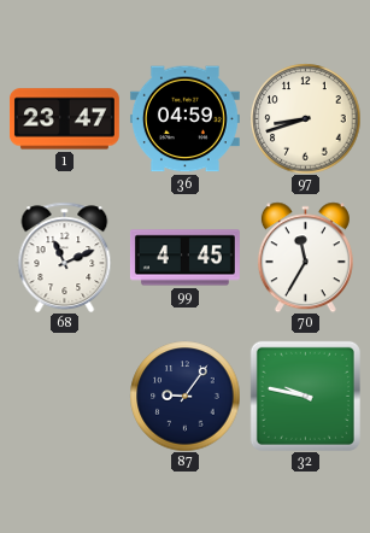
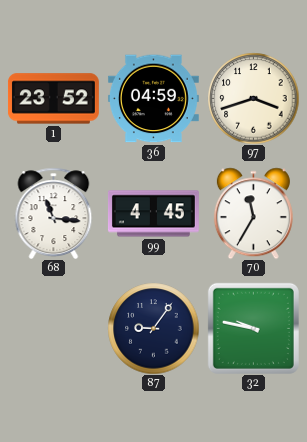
1: 23:47 -> 23:52 (53, 99)
97: 8:42 -> 3:42 (253, 98)
68: 11:11 -> 11:16 (54, 213)
